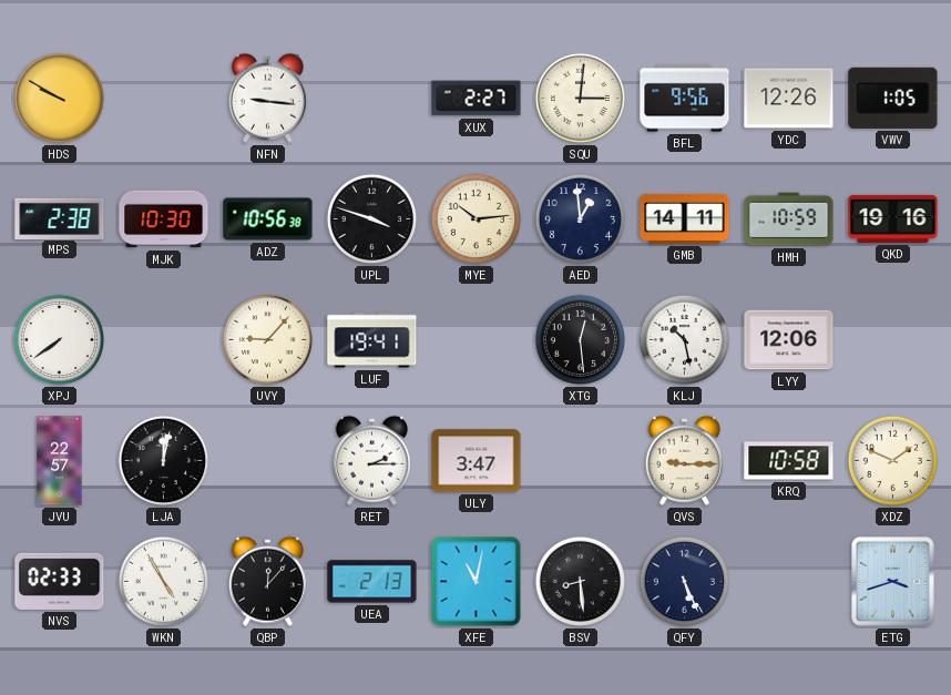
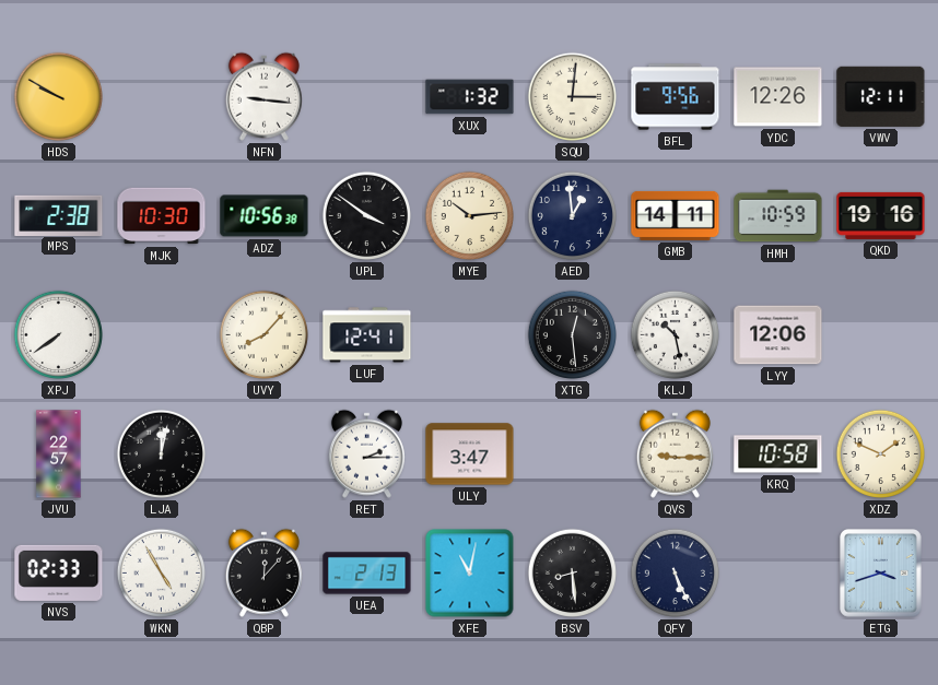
XUX: 2:27 -> 1:32 (470, 97)
VWV: 1:05 -> 12:11 (881, 96)
UPL: 3:48 -> 3:51 (367, 216)
UVY: 9:07 -> 8:07 (265, 335)
LUF: 19:41 -> 12:41 (367, 335)
